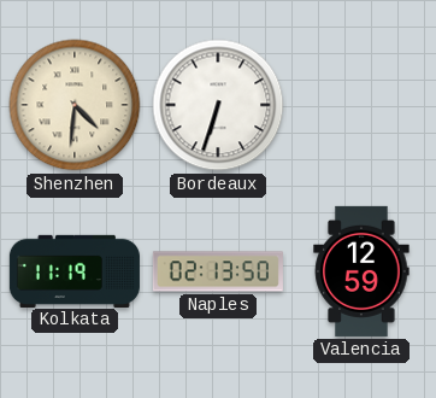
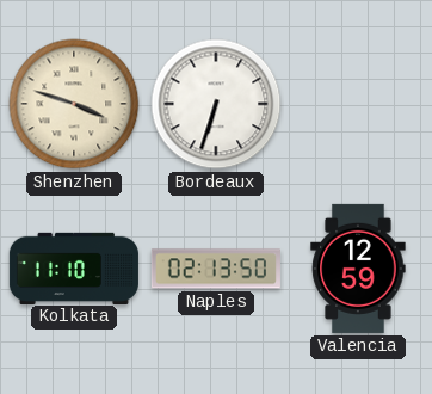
Shenzhen: 4:31 -> 3:48 (74, 104)
Kolkata: 11:19 -> 11:10 (74, 267)
